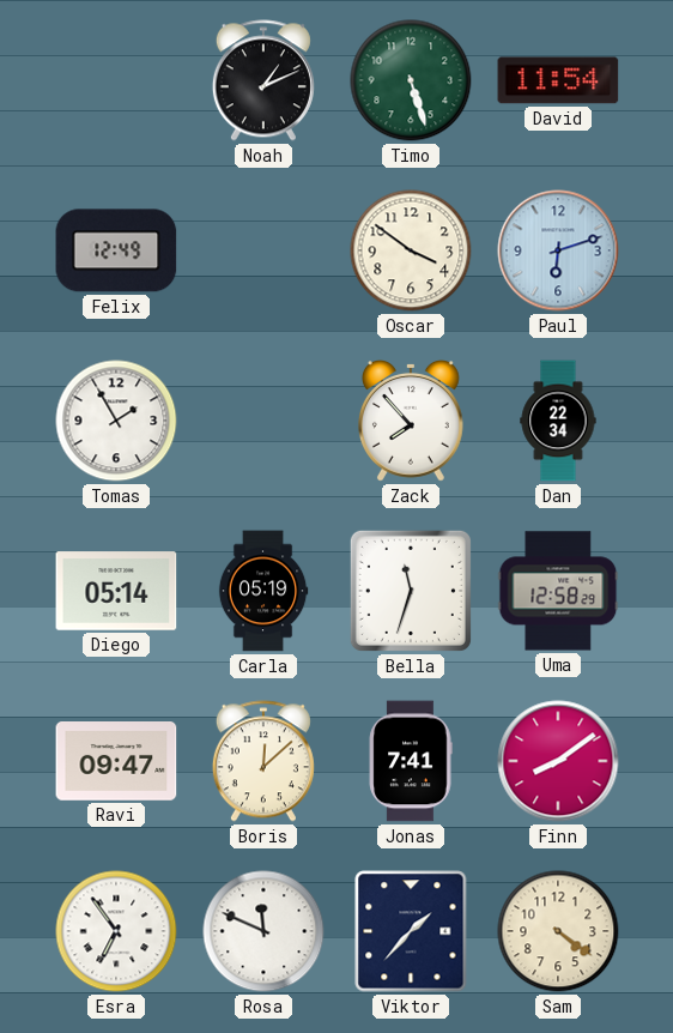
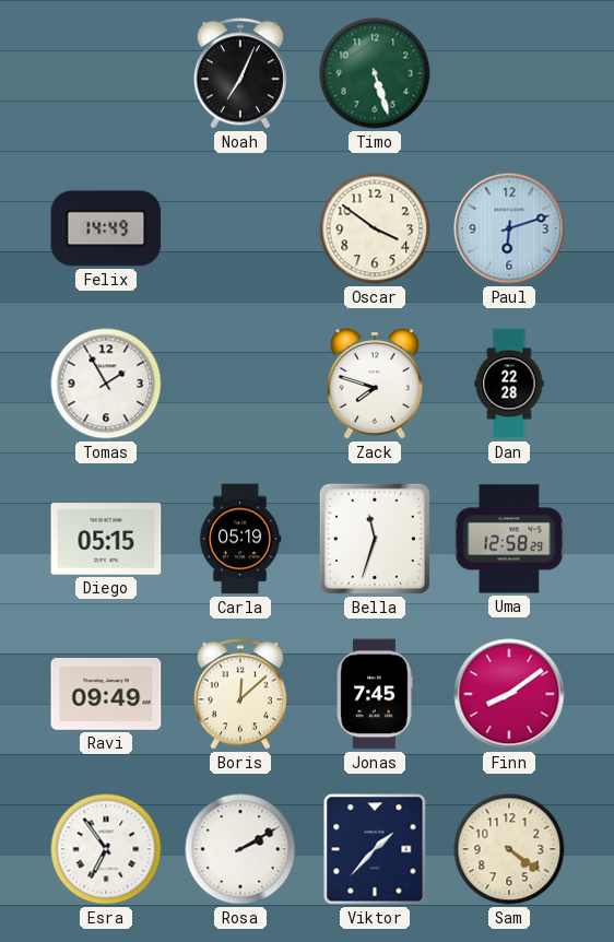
Noah: 1:11 -> 7:04 (240, 73)
David: 11:54 -> none (558, 80)
Felix: 12:49 -> 14:49 (106, 228)
Zack: 7:53 -> 7:48 (375, 385)
Dan: 22:34 -> 22:28 (509, 384)
Diego: 05:14 -> 05:15 (106, 539)
Ravi: 09:47 -> 09:49 (106, 695)
Jonas: 7:41 -> 7:45 (375, 694)
Rosa: 11:49 -> 2:10 (240, 849)
